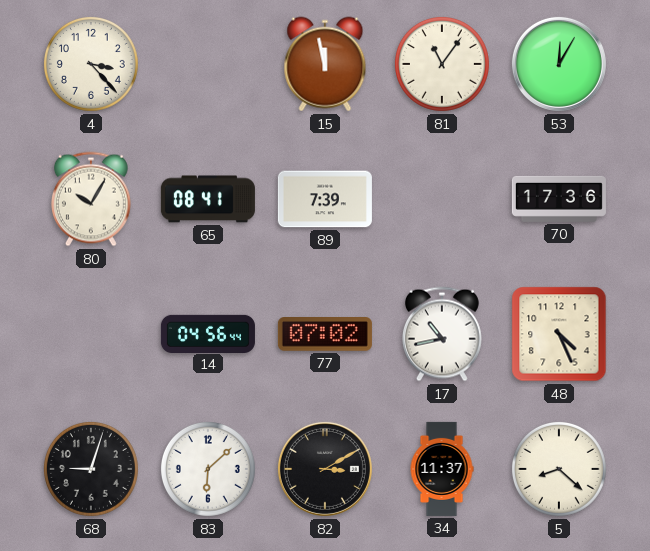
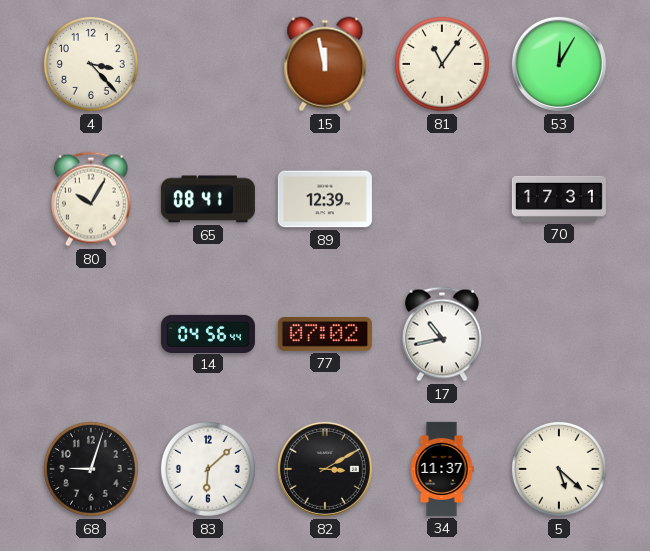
89: 7:39 -> 12:39 (325, 199)
70: 17:36 -> 17:31 (559, 199)
48: 4:26 -> none (559, 334)
5: 8:22 -> 5:22 (559, 469)
